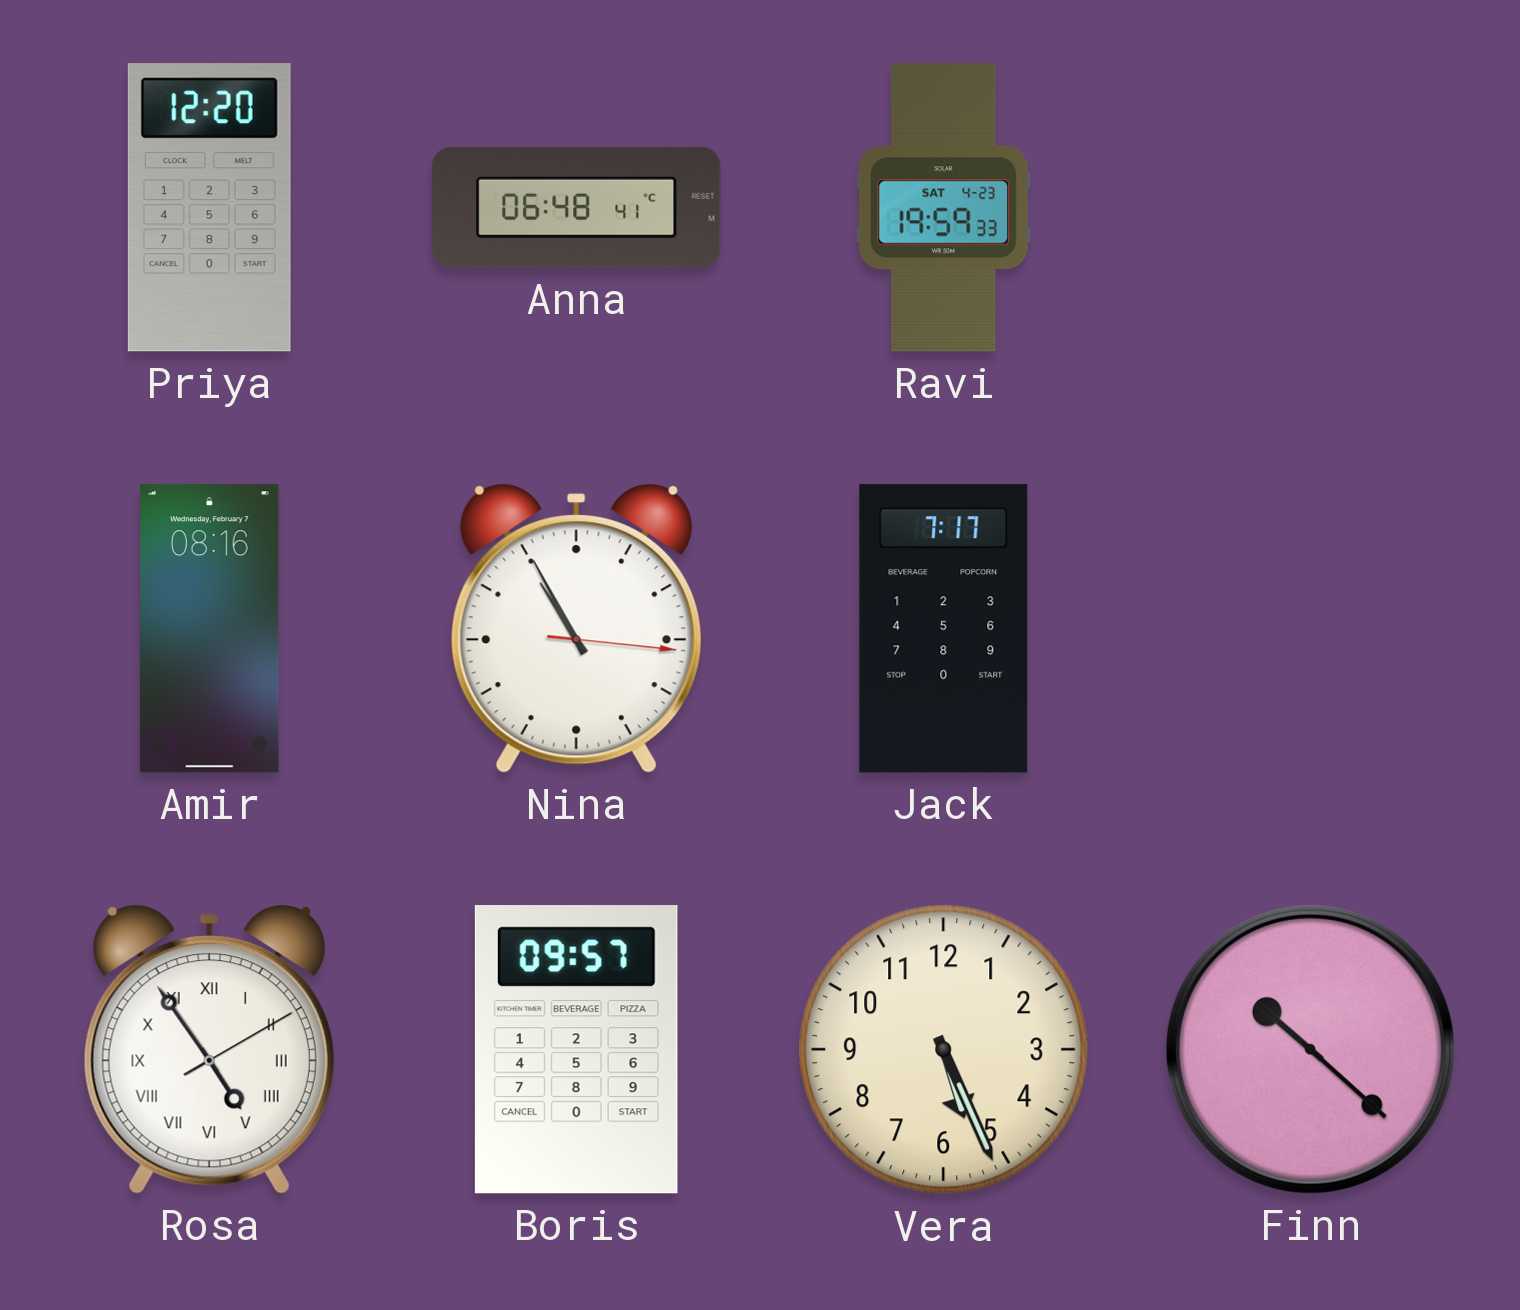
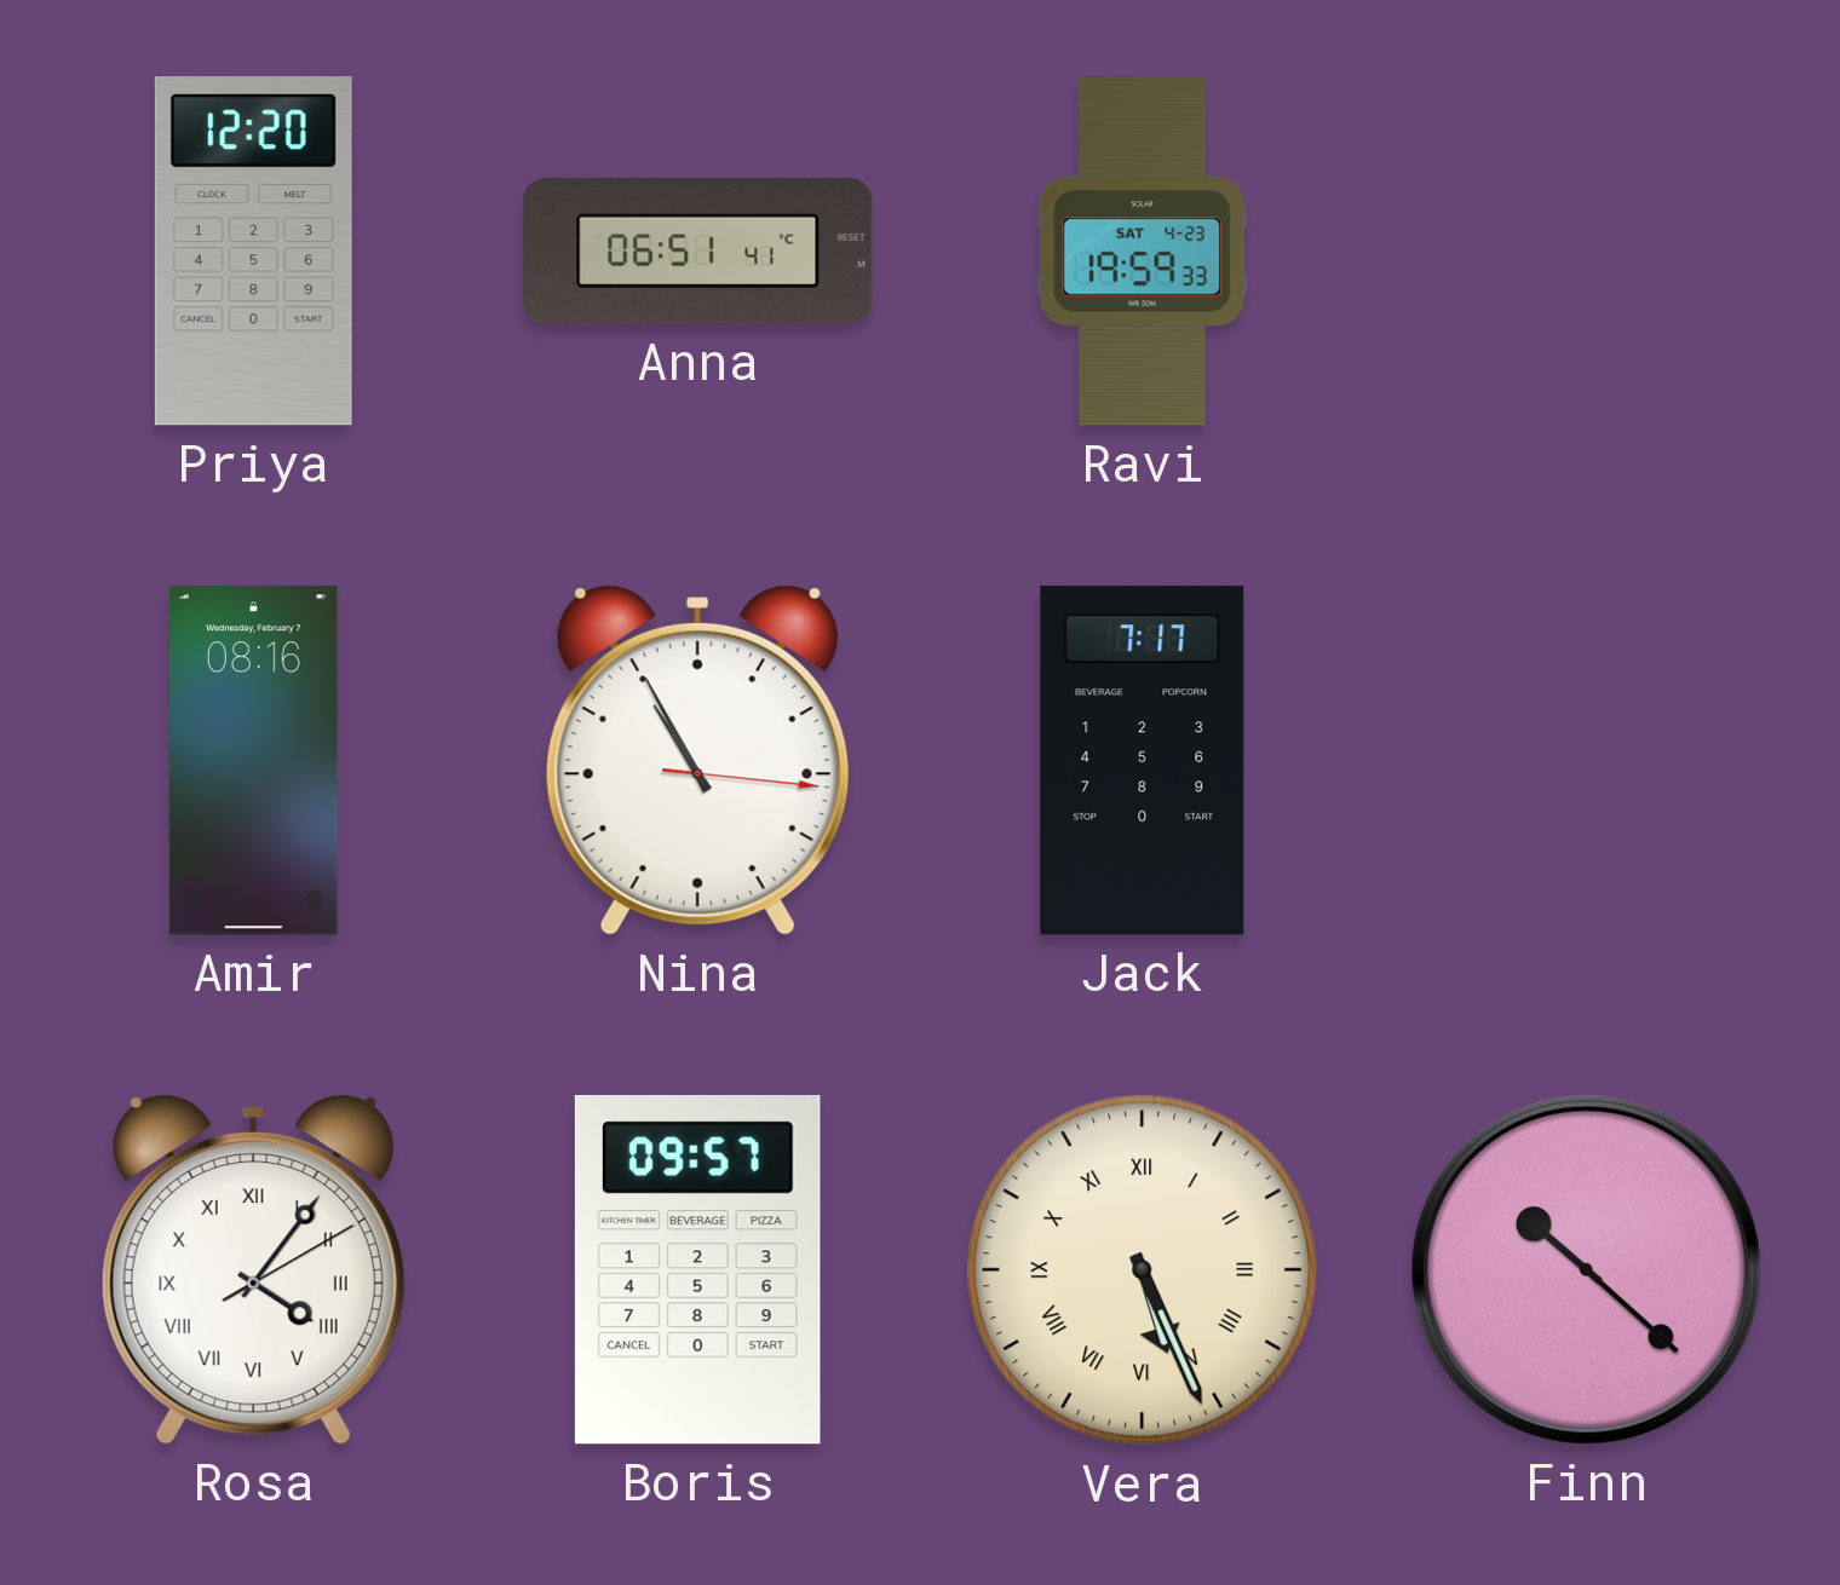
Anna: 06:48 -> 06:51 (698, 250)
Rosa: 4:54 -> 4:06 (253, 1269)
Vera numerals: Arabic -> Roman (1143, 1270)
